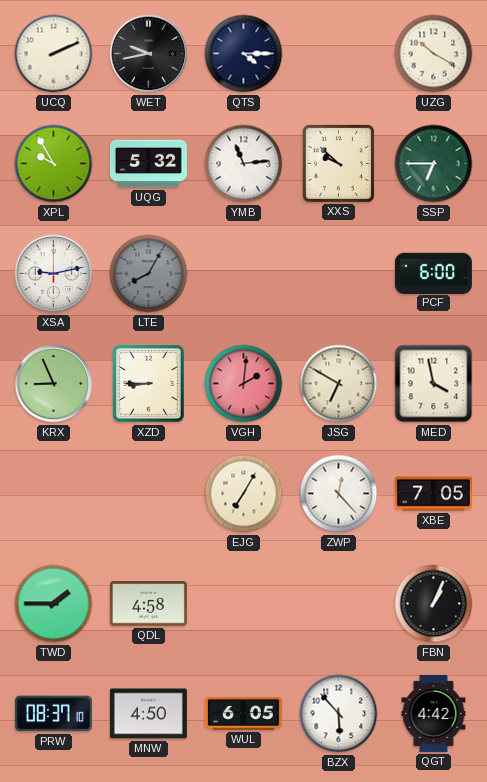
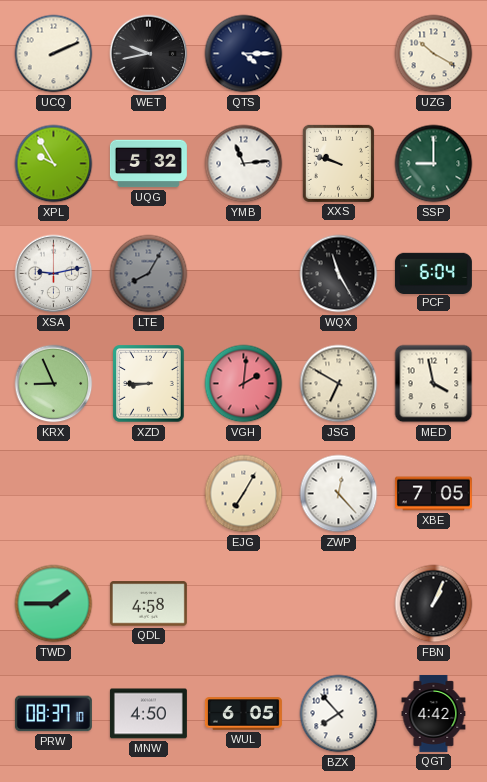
XXS: 9:52 -> 9:48 (338, 163)
SSP: 6:45 -> 9:00 (434, 164)
WQX: none -> 11:25 (339, 274)
PCF: 6:00 -> 6:04 (433, 273)
BZX: 5:53 -> 7:53 (339, 714)
